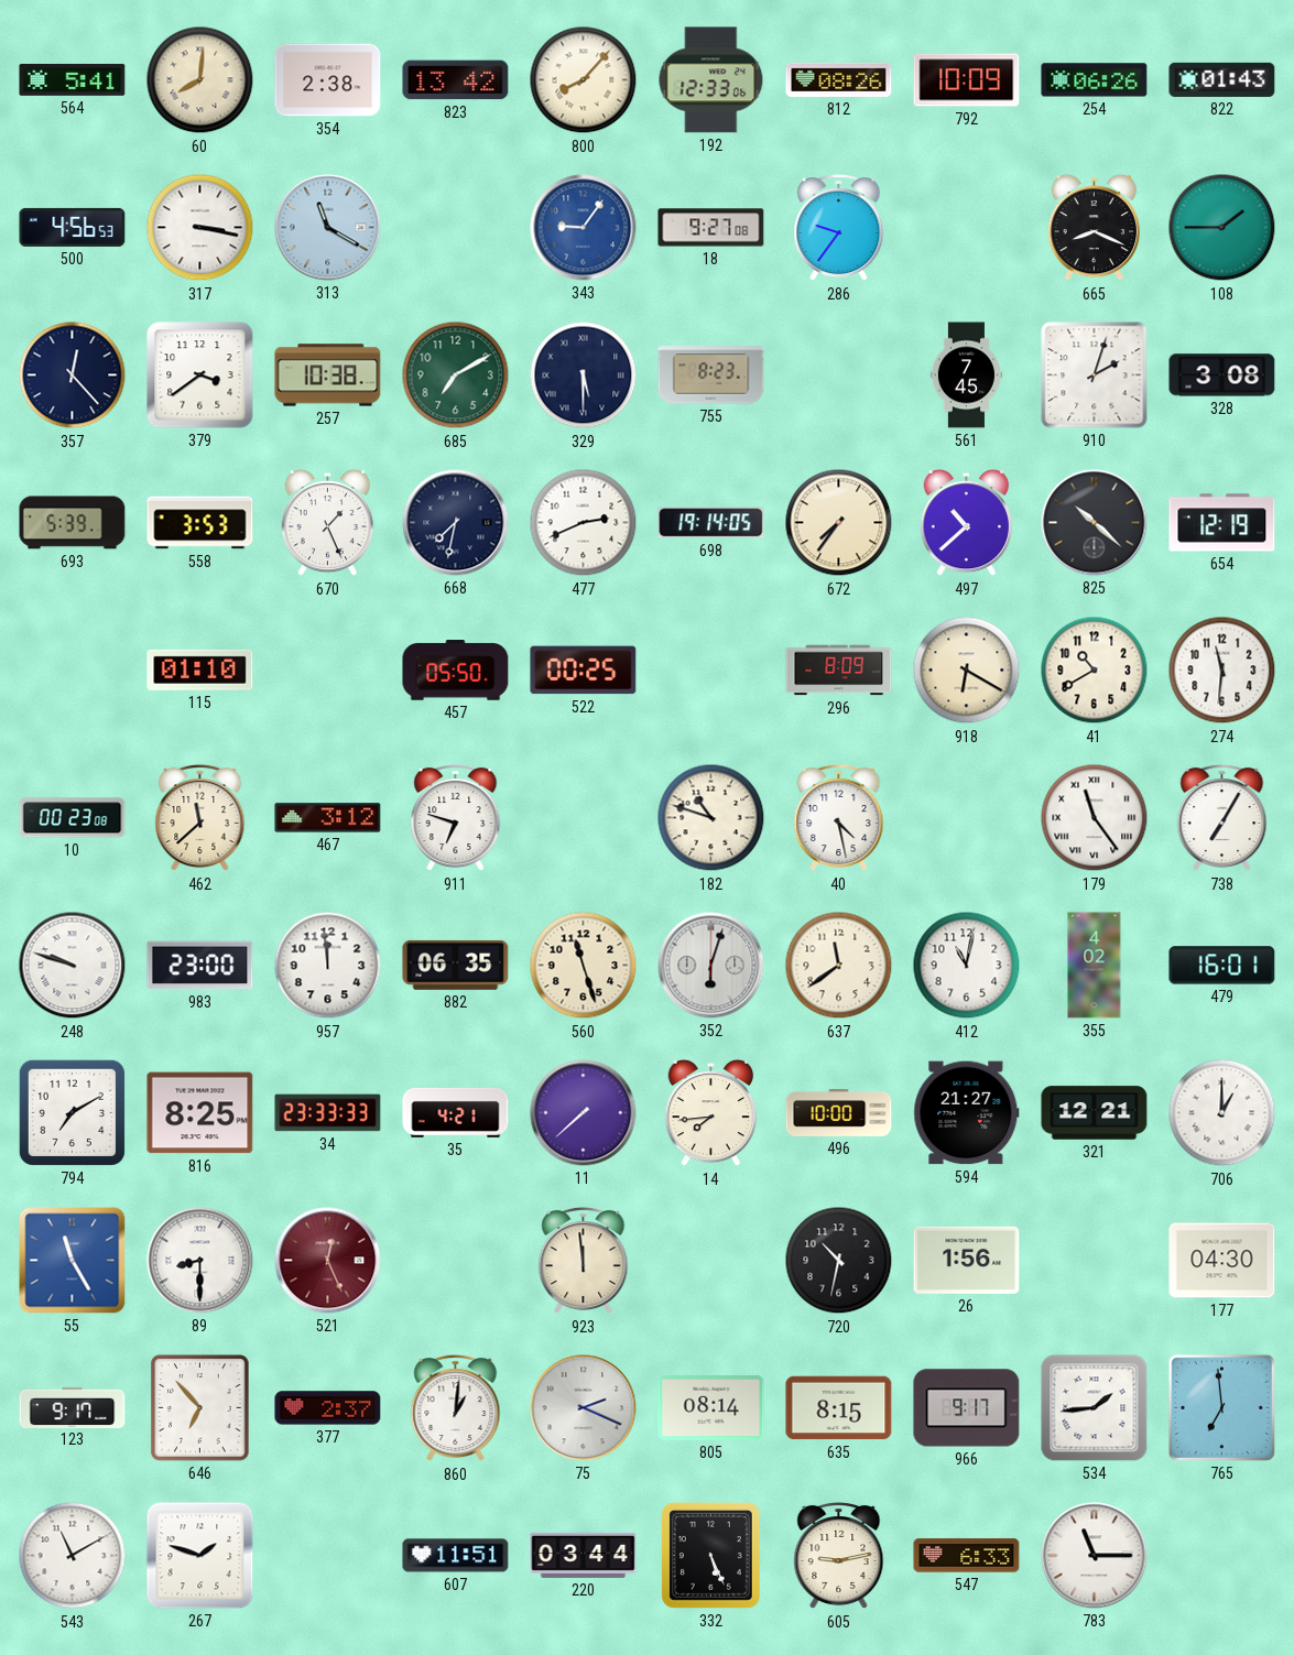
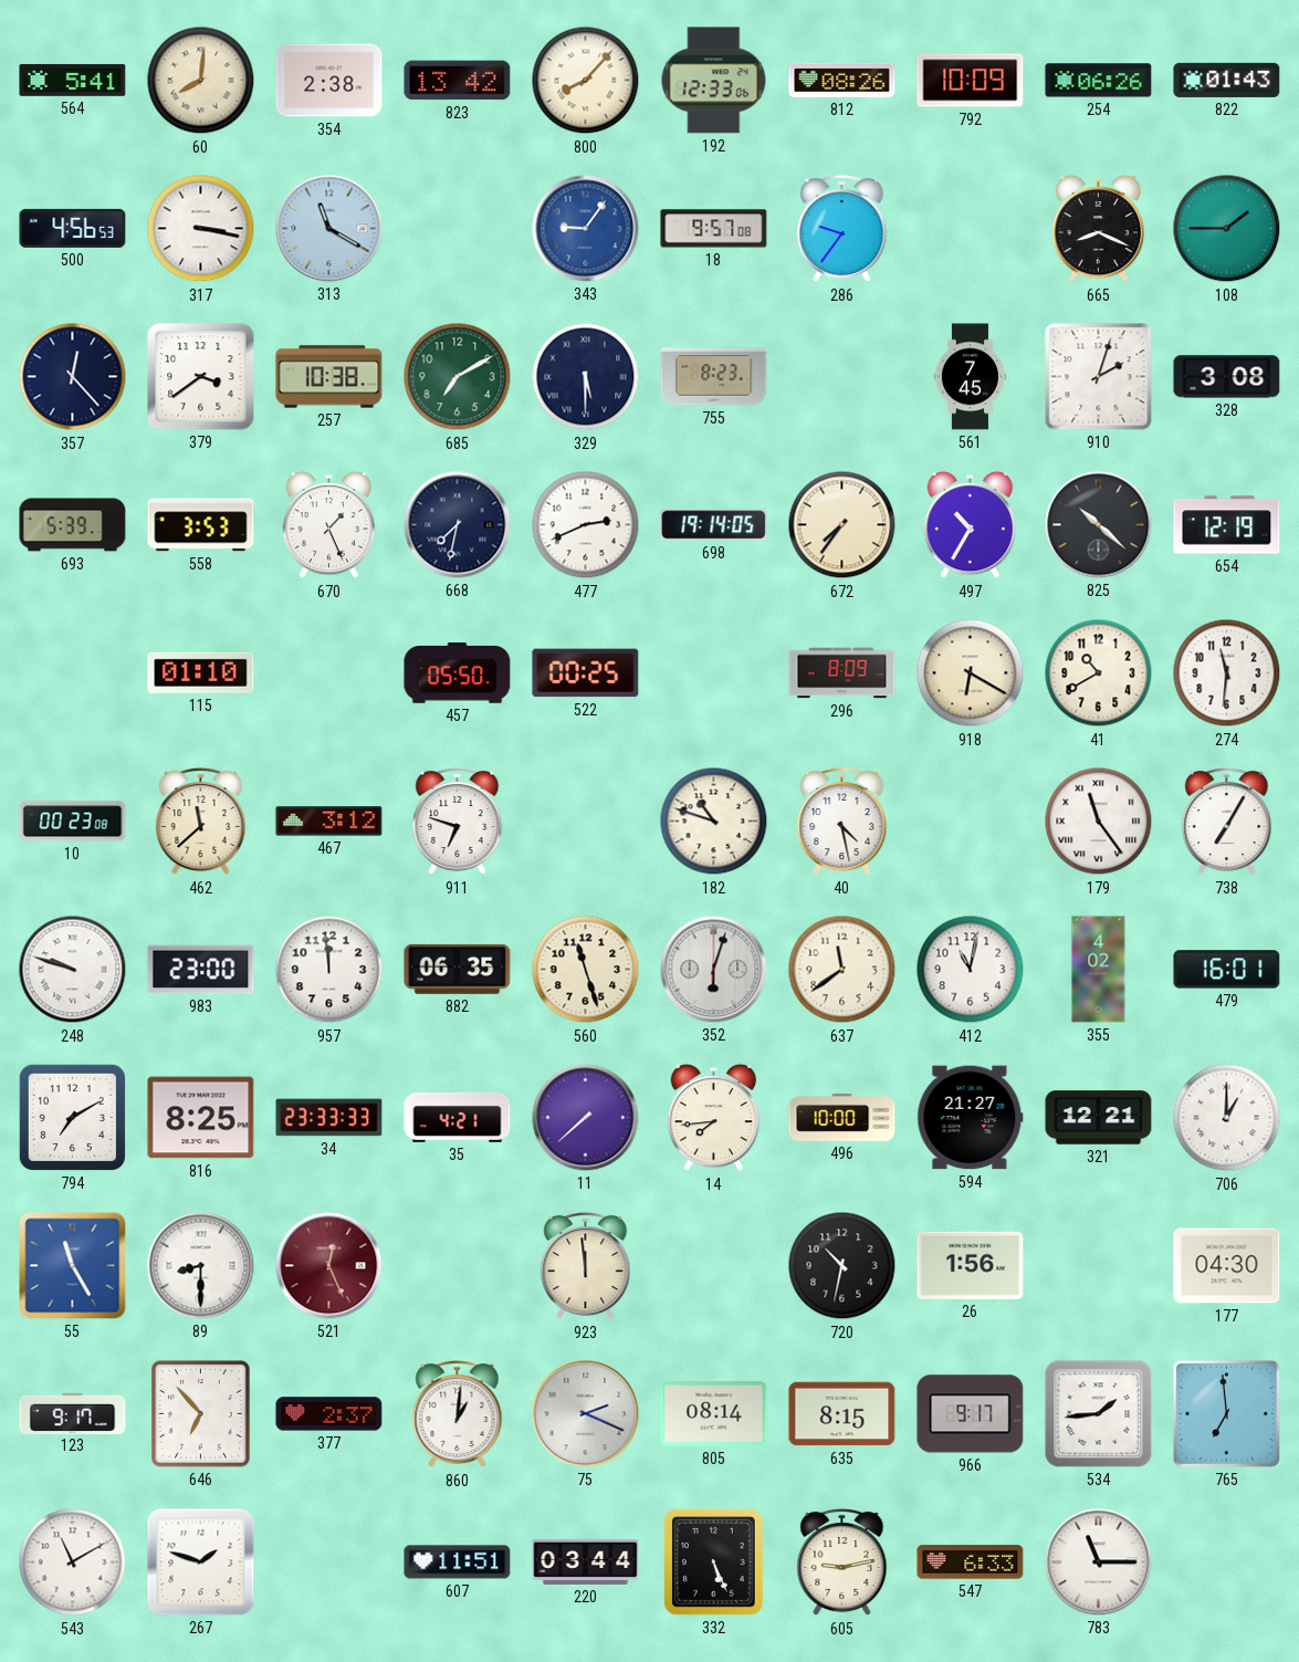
18: 9:27 -> 9:57 (714, 229)
497: 10:38 -> 10:35 (971, 525)
